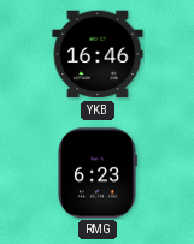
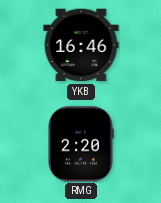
RMG: 6:23 -> 2:20 (81, 144)
